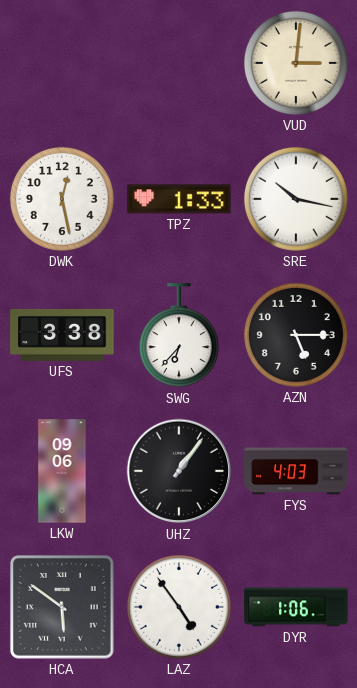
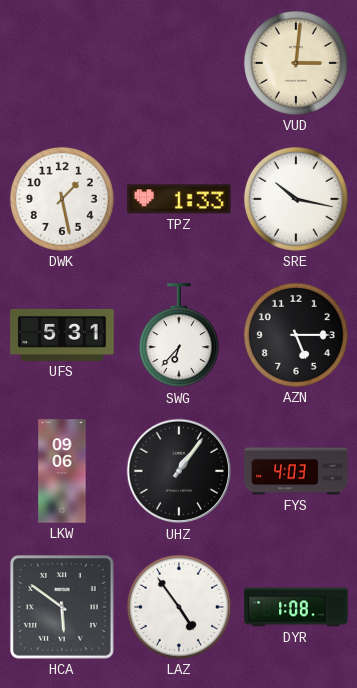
DWK: 12:28 -> 1:28 (62, 199)
UFS: 3:38 -> 5:31 (62, 335)
DYR: 1:06 -> 1:08 (296, 607)
